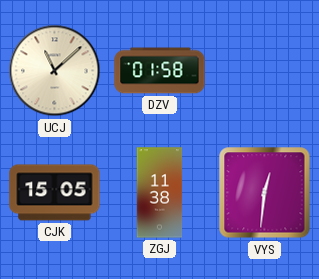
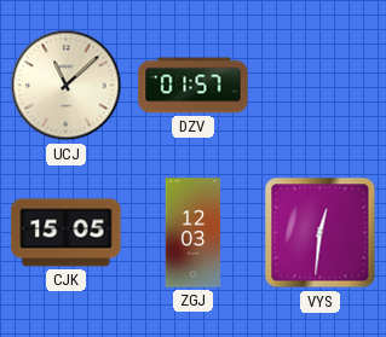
DZV: 01:58 -> 01:57 (194, 86)
ZGJ: 11:38 -> 12:03 (194, 233)
